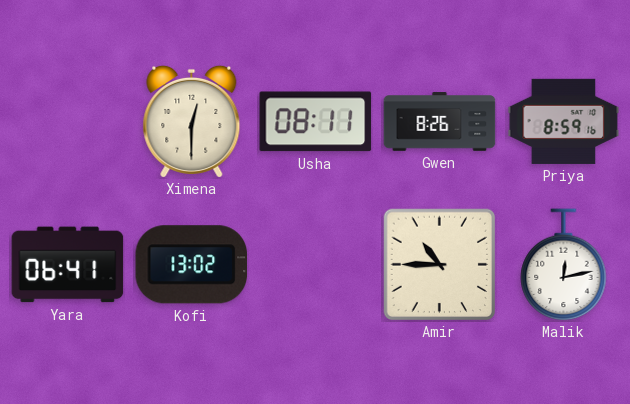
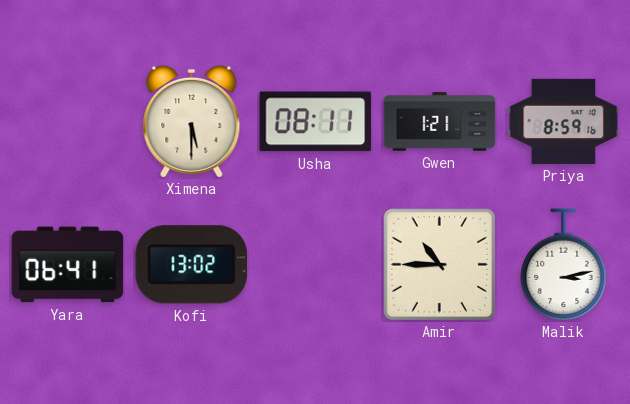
Ximena: 12:30 -> 5:30 (192, 121)
Gwen: 8:26 -> 1:21 (440, 122)
Malik: 12:13 -> 3:13 (564, 265)
